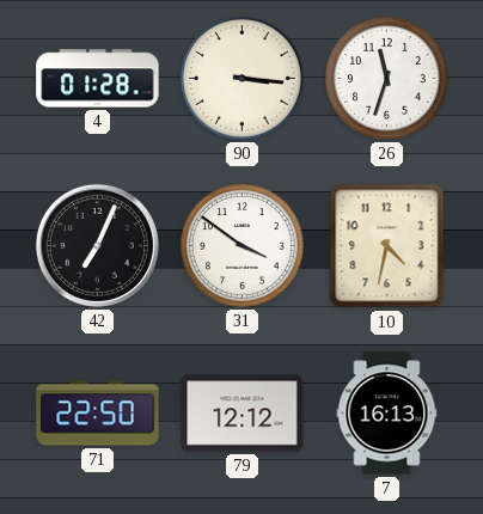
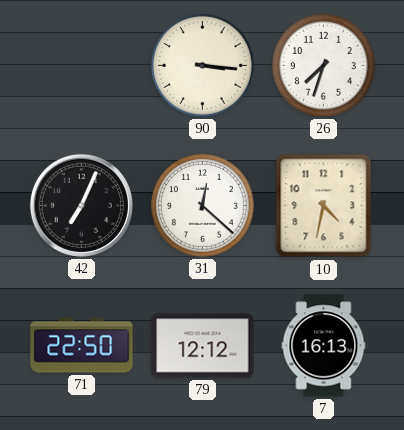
4: 01:28 -> none (98, 79)
26: 11:33 -> 7:33 (323, 65)
31: 3:51 -> 12:22 (202, 205)
